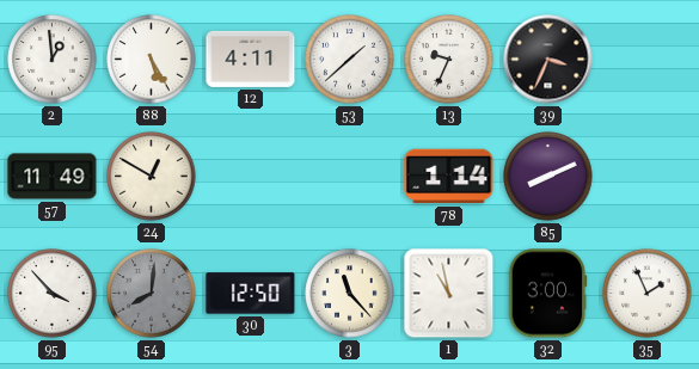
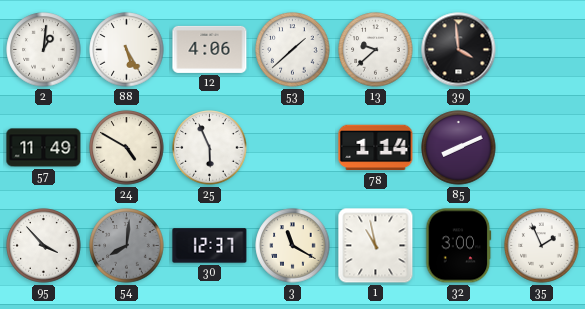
2: 12:59 -> 1:01 (44, 50)
12: 4:11 -> 4:06 (210, 49)
13: 9:34 -> 9:38 (376, 50)
39: 3:34 -> 3:59 (459, 50)
24: 12:50 -> 4:50 (127, 148)
25: none -> 5:56 (210, 148)
30: 12:50 -> 12:37 (210, 246)
3: 11:23 -> 11:20 (293, 246)
